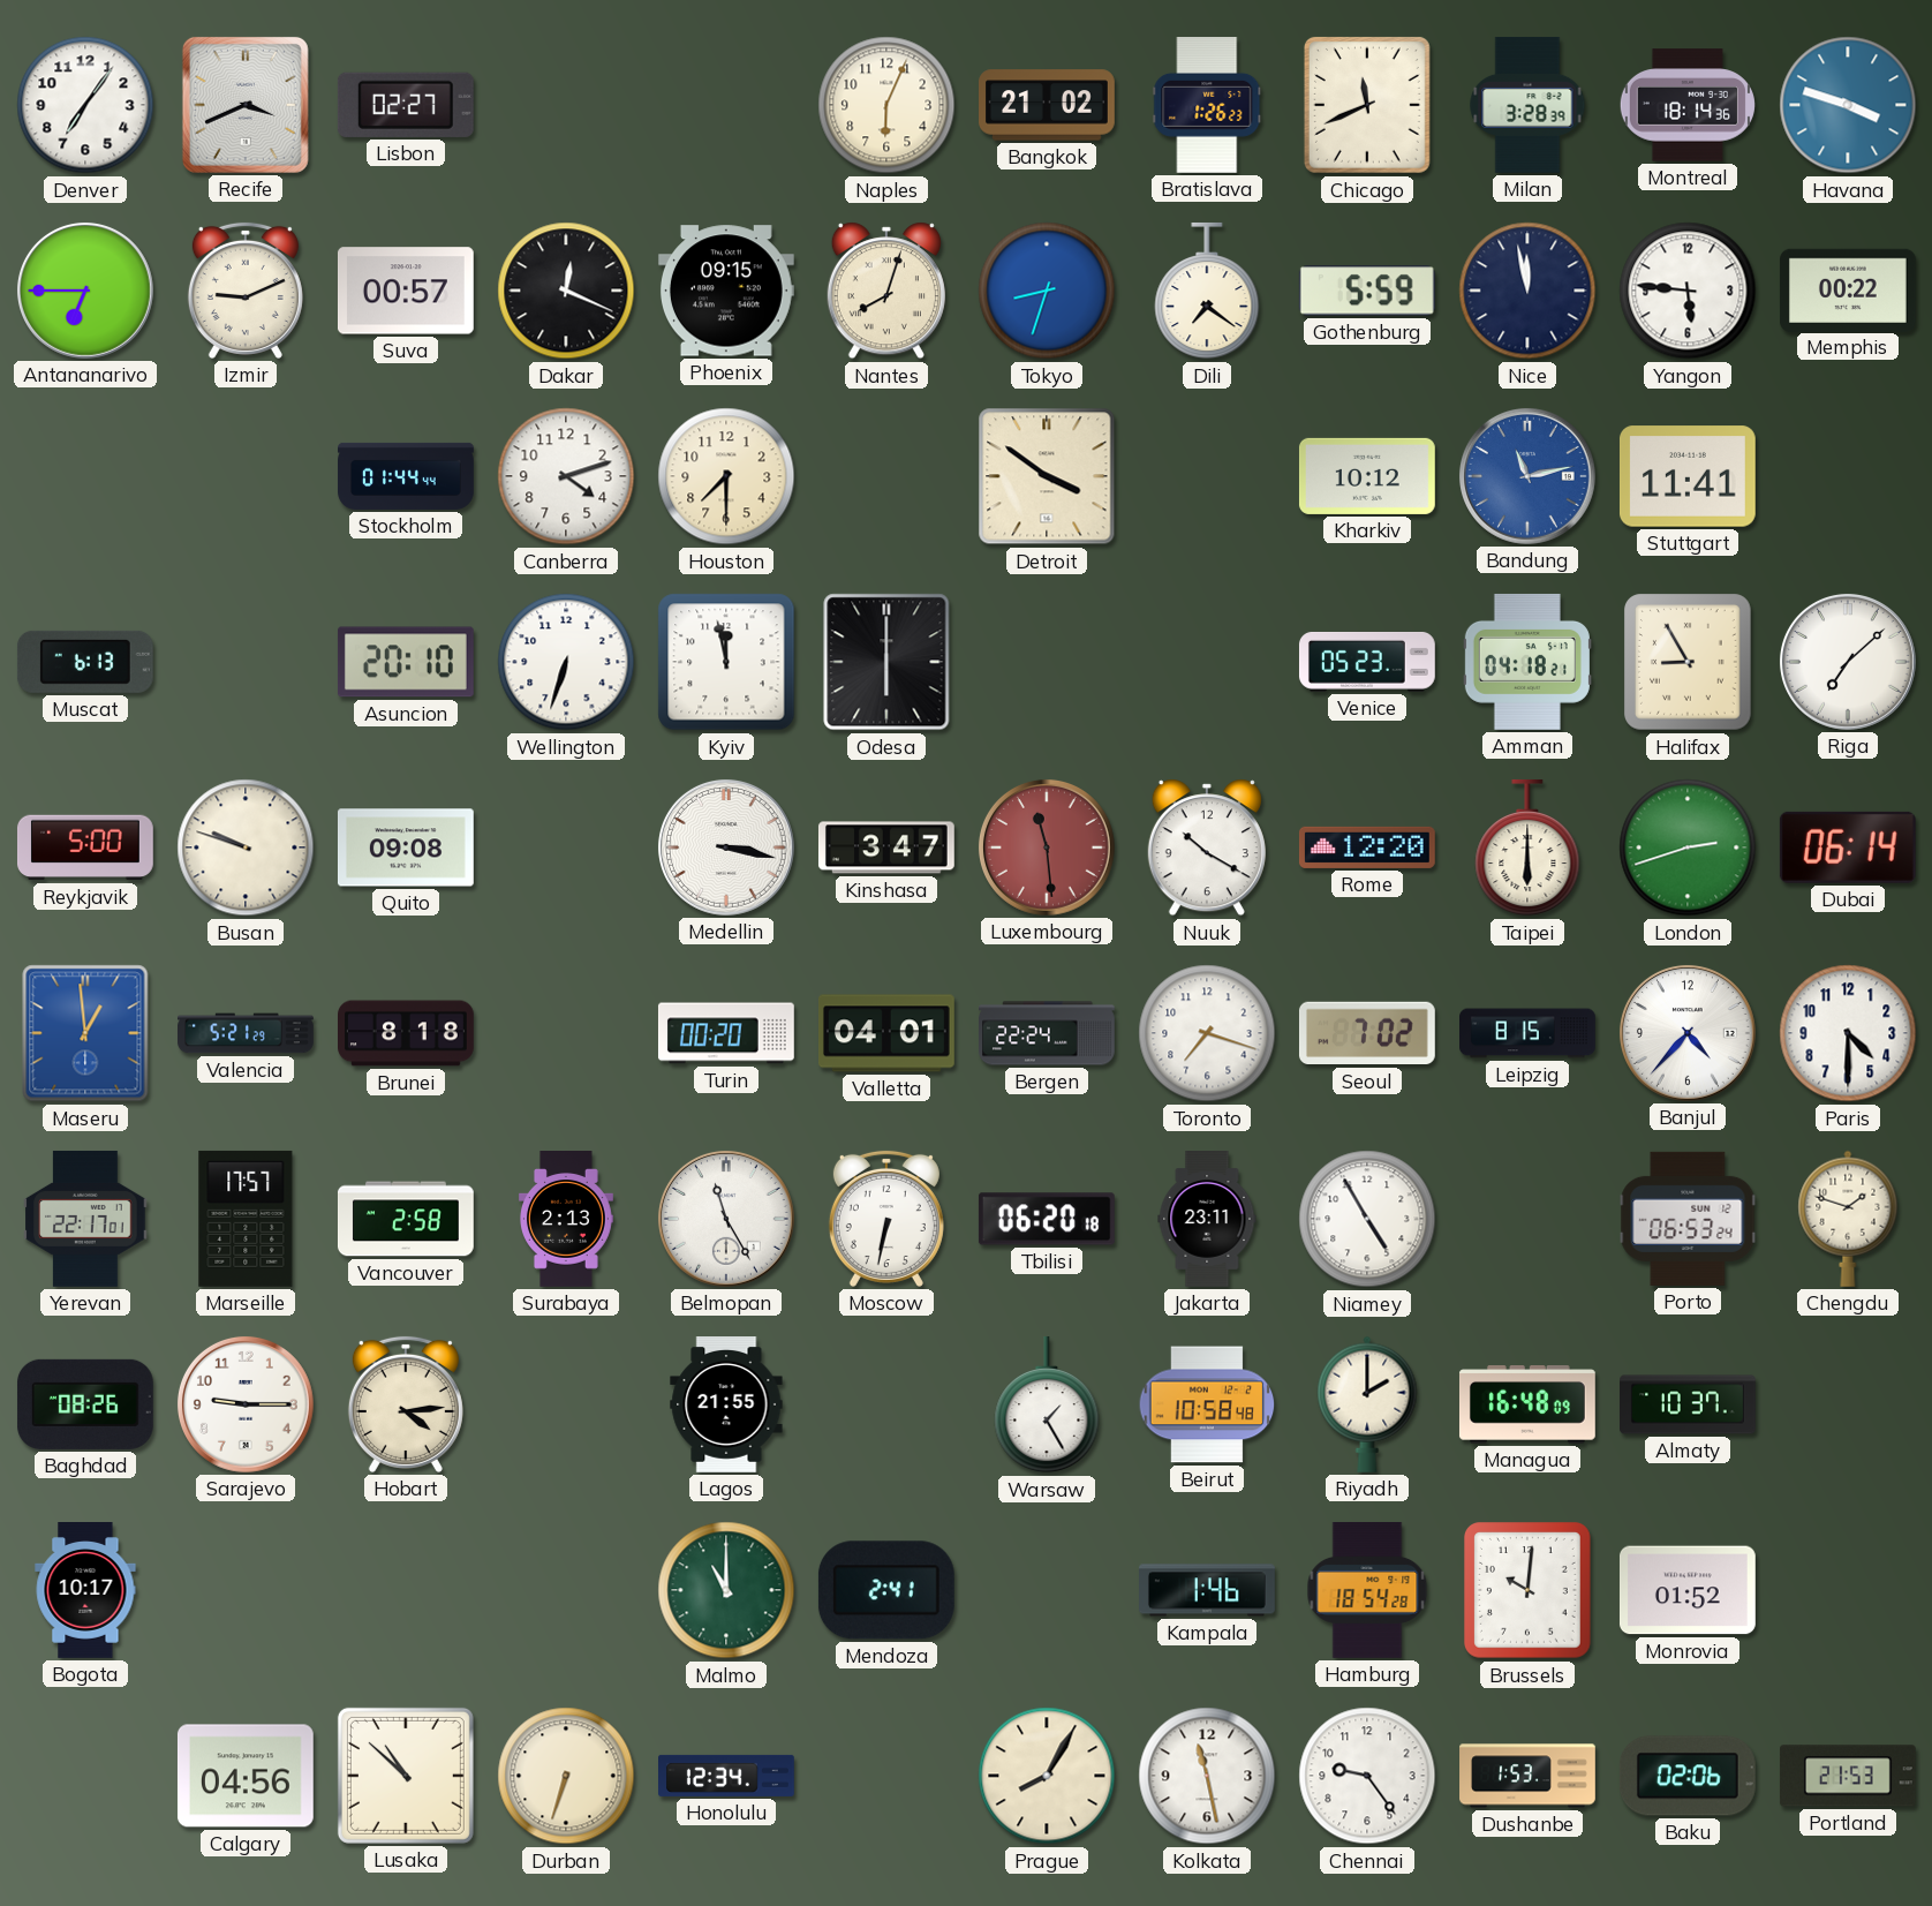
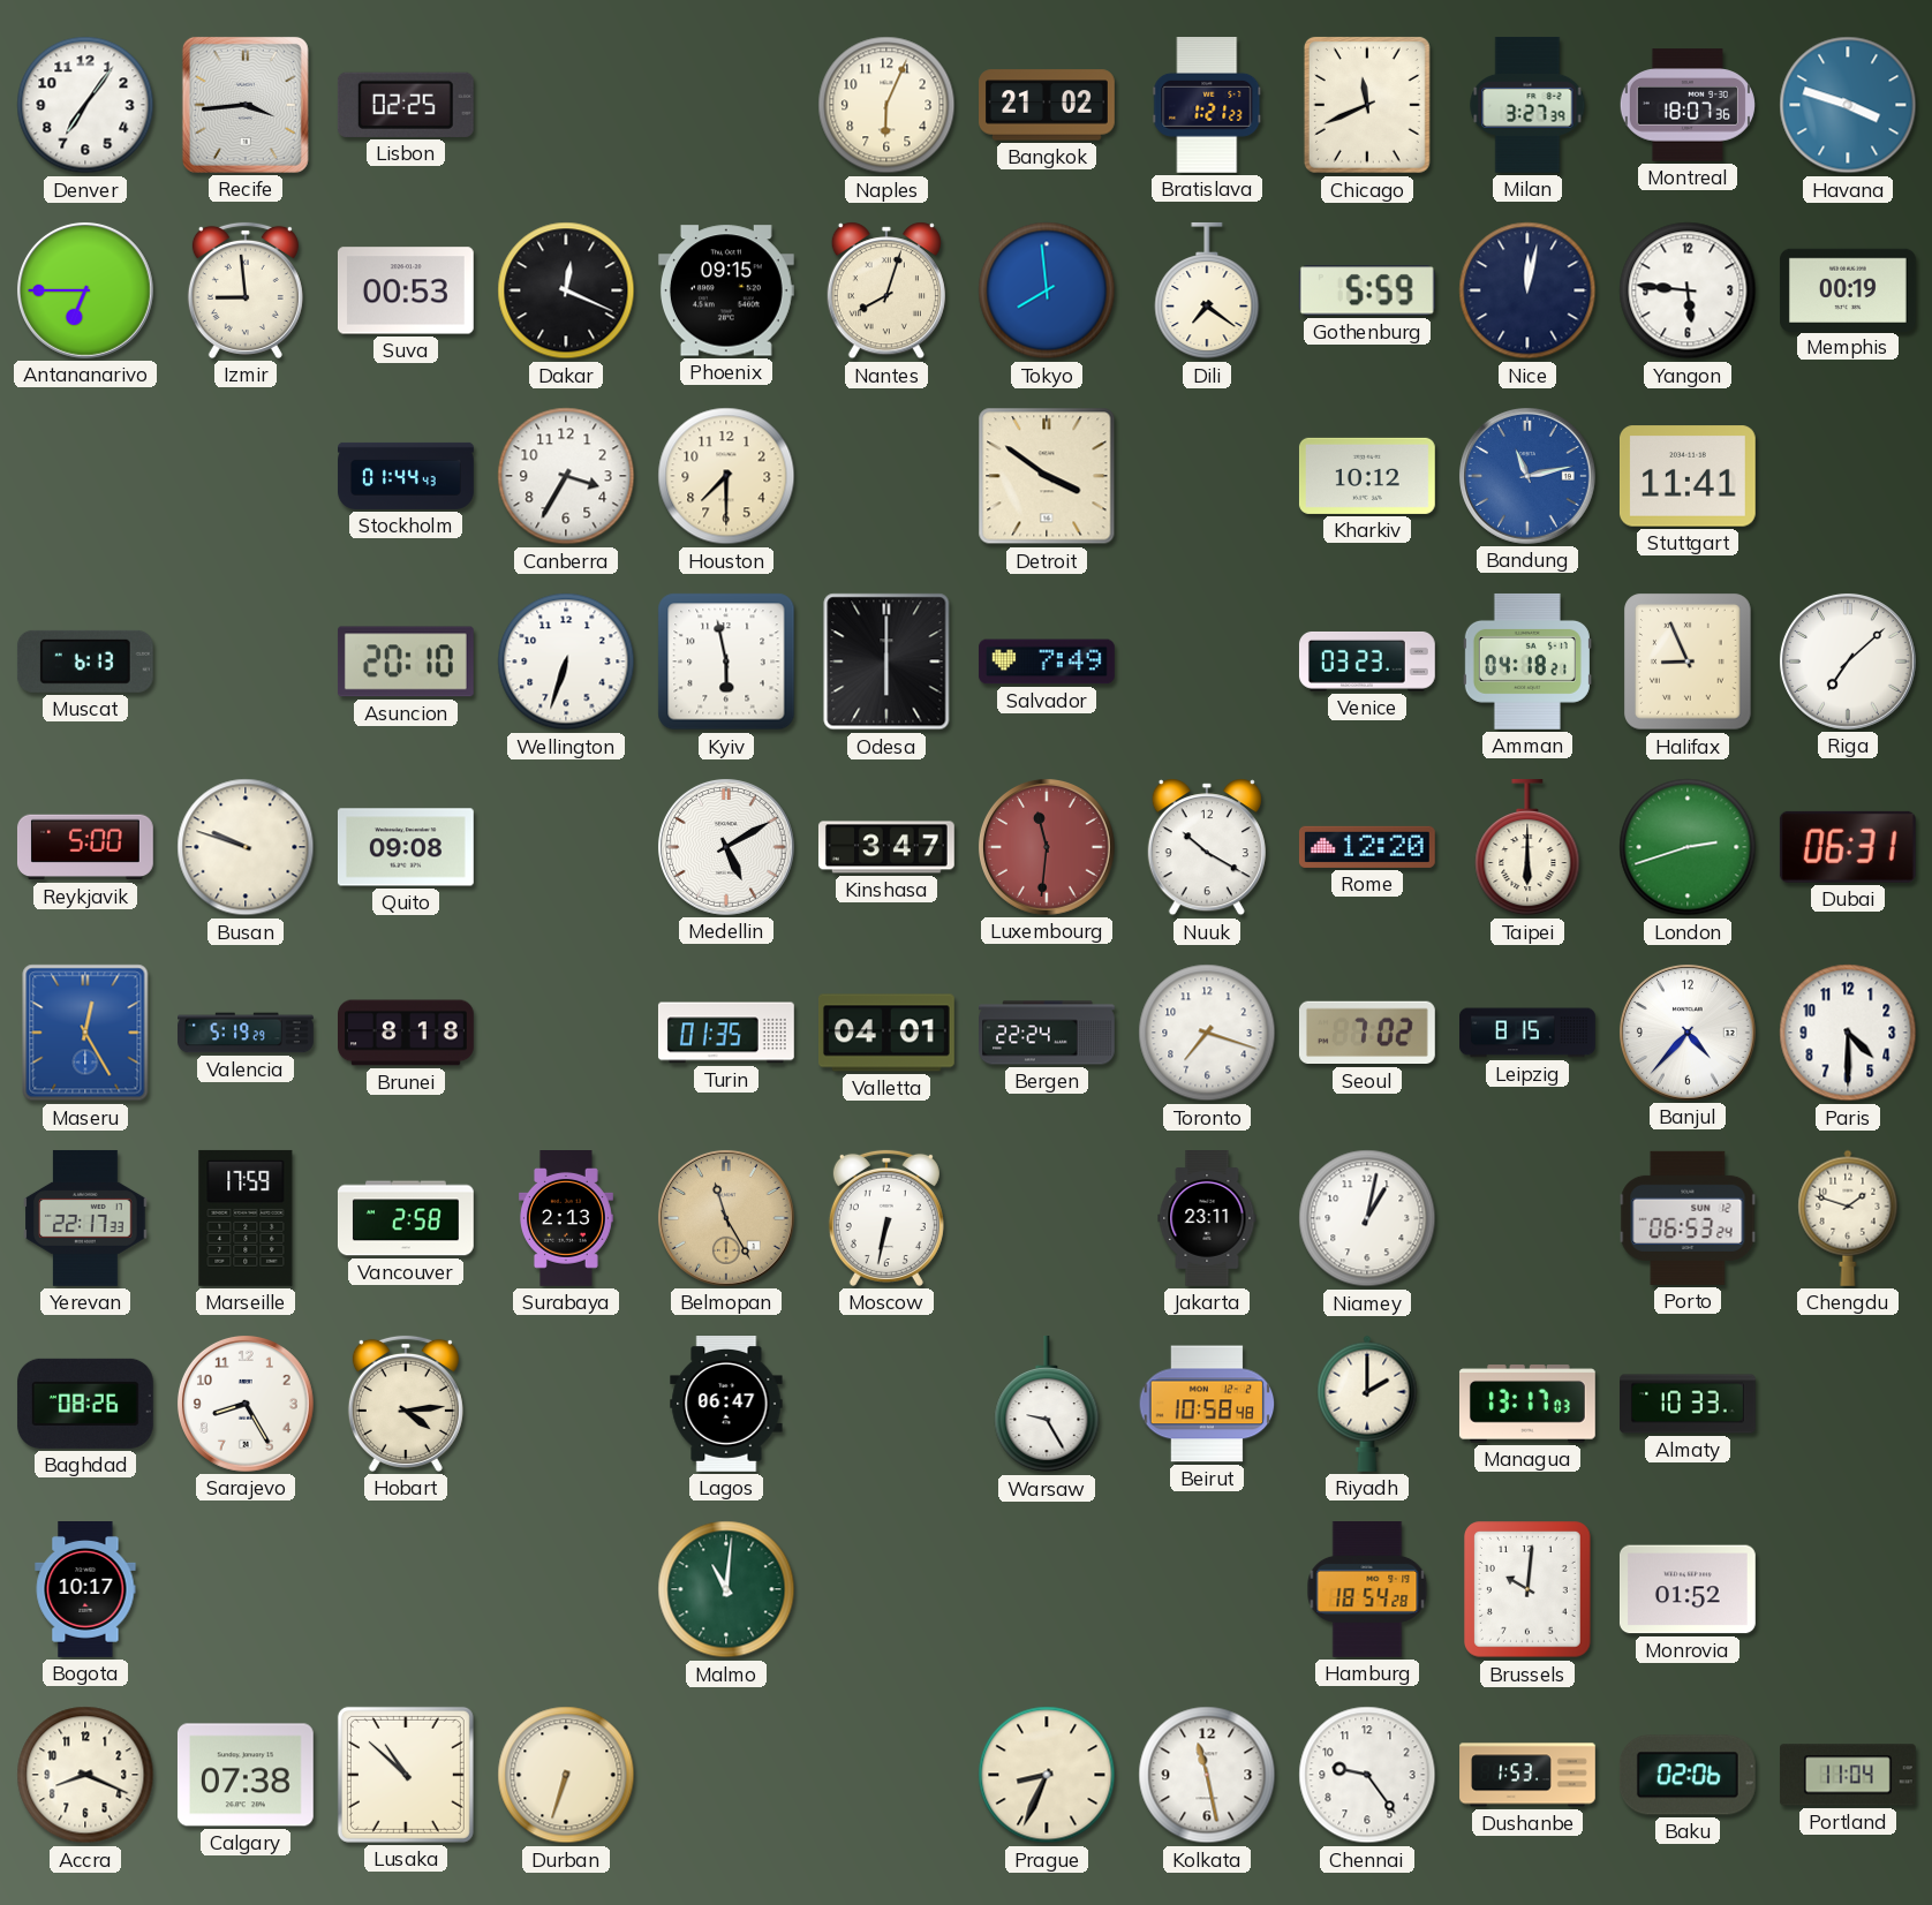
Recife: 3:41 -> 3:44 (246, 105)
Lisbon: 02:27 -> 02:25 (406, 105)
Bratislava: 1:26 -> 1:21 (1207, 106)
Milan: 3:28 -> 3:27 (1527, 105)
Montreal: 18:14 -> 18:07 (1688, 105)
Izmir: 9:11 -> 8:59 (246, 290)
Suva: 00:57 -> 00:53 (406, 290)
Tokyo: 8:33 -> 7:59 (1047, 290)
Nice: 11:58 -> 12:02 (1527, 290)
Memphis: 00:22 -> 00:19 (1848, 289)
Stockholm: 01:44:44 -> 01:44:43 (406, 476)
Canberra: 4:12 -> 3:35 (566, 476)
Kyiv: 11:58 -> 5:58 (726, 662)
Salvador: none -> 7:49 (1047, 662)
Venice: 05:23 -> 03:23 (1367, 662)
Halifax: 8:55 -> 8:56 (1689, 662)
Medellin: 3:17 -> 5:10 (726, 847)
Luxembourg: 11:29 -> 11:31 (1047, 847)
Dubai: 06:14 -> 06:31 (1848, 847)
Maseru: 12:59 -> 12:25 (85, 1033)
Valencia: 5:21 -> 5:19 (246, 1033)
Turin: 00:20 -> 01:35 (726, 1033)
Yerevan: 22:17:01 -> 22:17:33 (85, 1218)
Marseille: 17:57 -> 17:59 (246, 1218)
Belmopan dial: white -> champagne (726, 1218)
Tbilisi: 06:20 -> none (1047, 1219)
Niamey: 4:55 -> 1:02 (1367, 1218)
Sarajevo: 9:15 -> 8:25 (246, 1404)
Lagos: 21:55 -> 06:47 (726, 1405)
Warsaw: 1:25 -> 9:25 (1047, 1404)
Managua: 16:48 -> 13:17 (1527, 1404)
Almaty: 10:37 -> 10:33 (1689, 1404)
Malmo: 11:00 -> 11:01 (726, 1589)
Mendoza: 2:41 -> none (886, 1590)
Kampala: 1:46 -> none (1208, 1590)
Accra: none -> 8:19 (85, 1775)
Calgary: 04:56 -> 07:38 (246, 1775)
Honolulu: 12:34 -> none (727, 1776)
Prague: 8:05 -> 8:34 (1047, 1775)
Portland: 21:53 -> 11:04 (1848, 1775)
